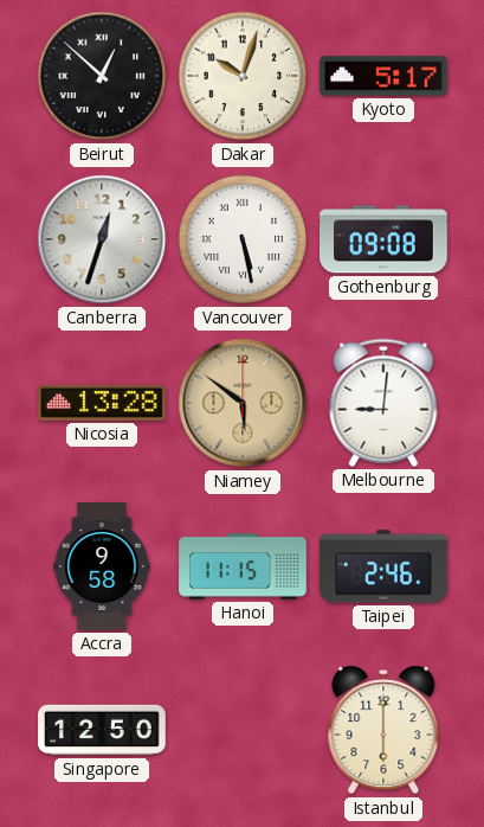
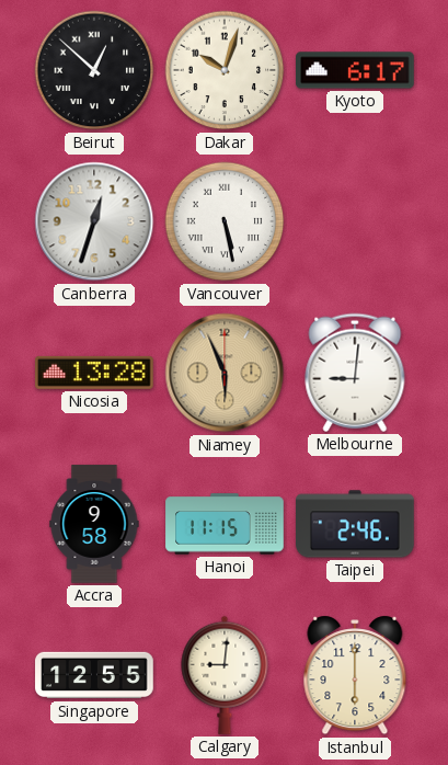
Kyoto: 5:17 -> 6:17 (355, 70)
Gothenburg: 09:08 -> none (383, 239)
Niamey: 5:51 -> 5:56 (225, 373)
Singapore: 12:50 -> 12:55 (94, 675)
Calgary: none -> 9:01 (225, 675)
